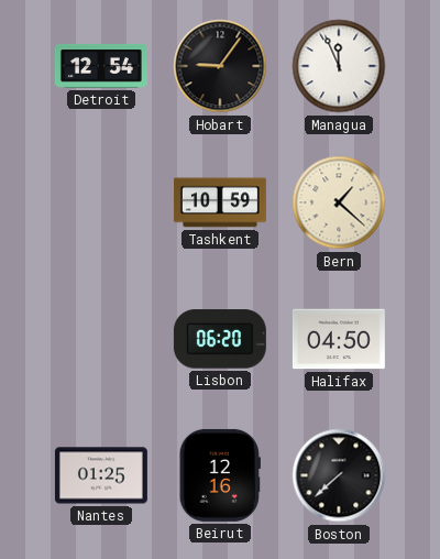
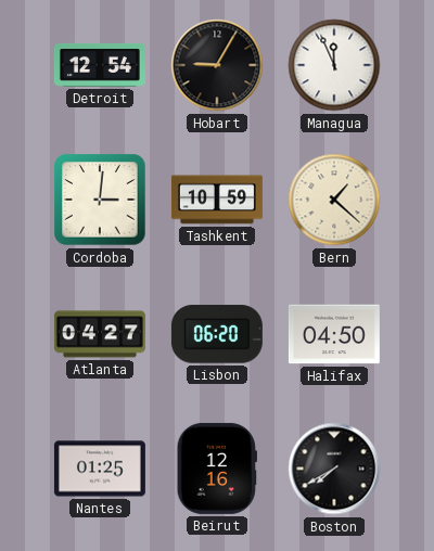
Hobart: 9:06 -> 9:05 (217, 65)
Cordoba: none -> 3:01 (100, 200)
Atlanta: none -> 04:27 (100, 334)
Boston: 7:38 -> 7:40 (334, 469)
